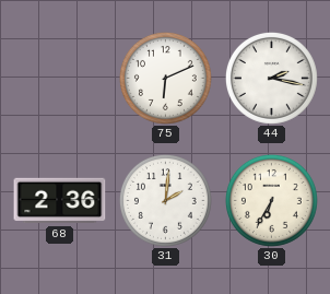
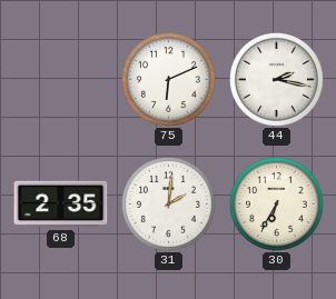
68: 2:36 -> 2:35 (61, 205)
